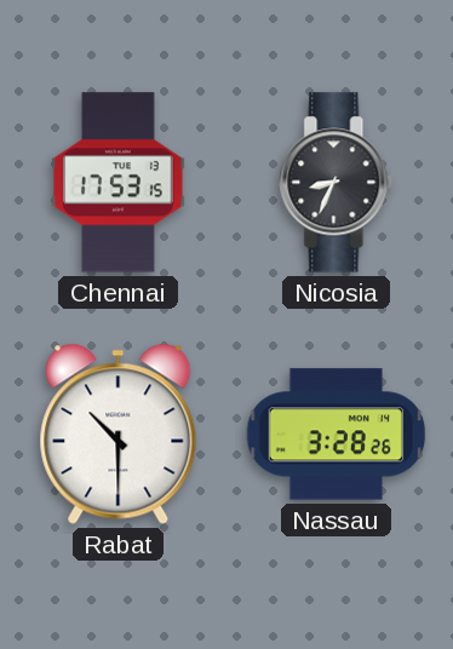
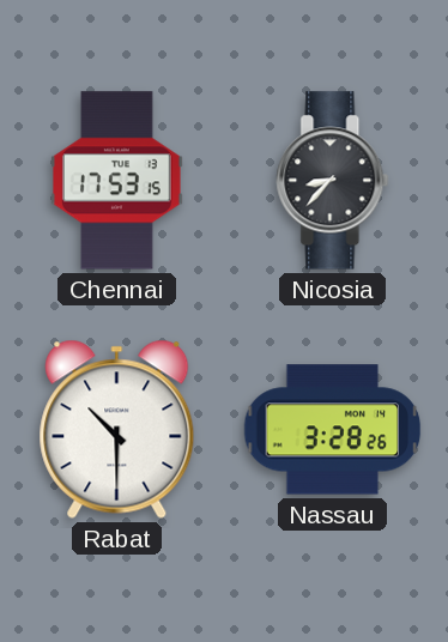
Nicosia: 8:34 -> 8:37 (333, 181)
